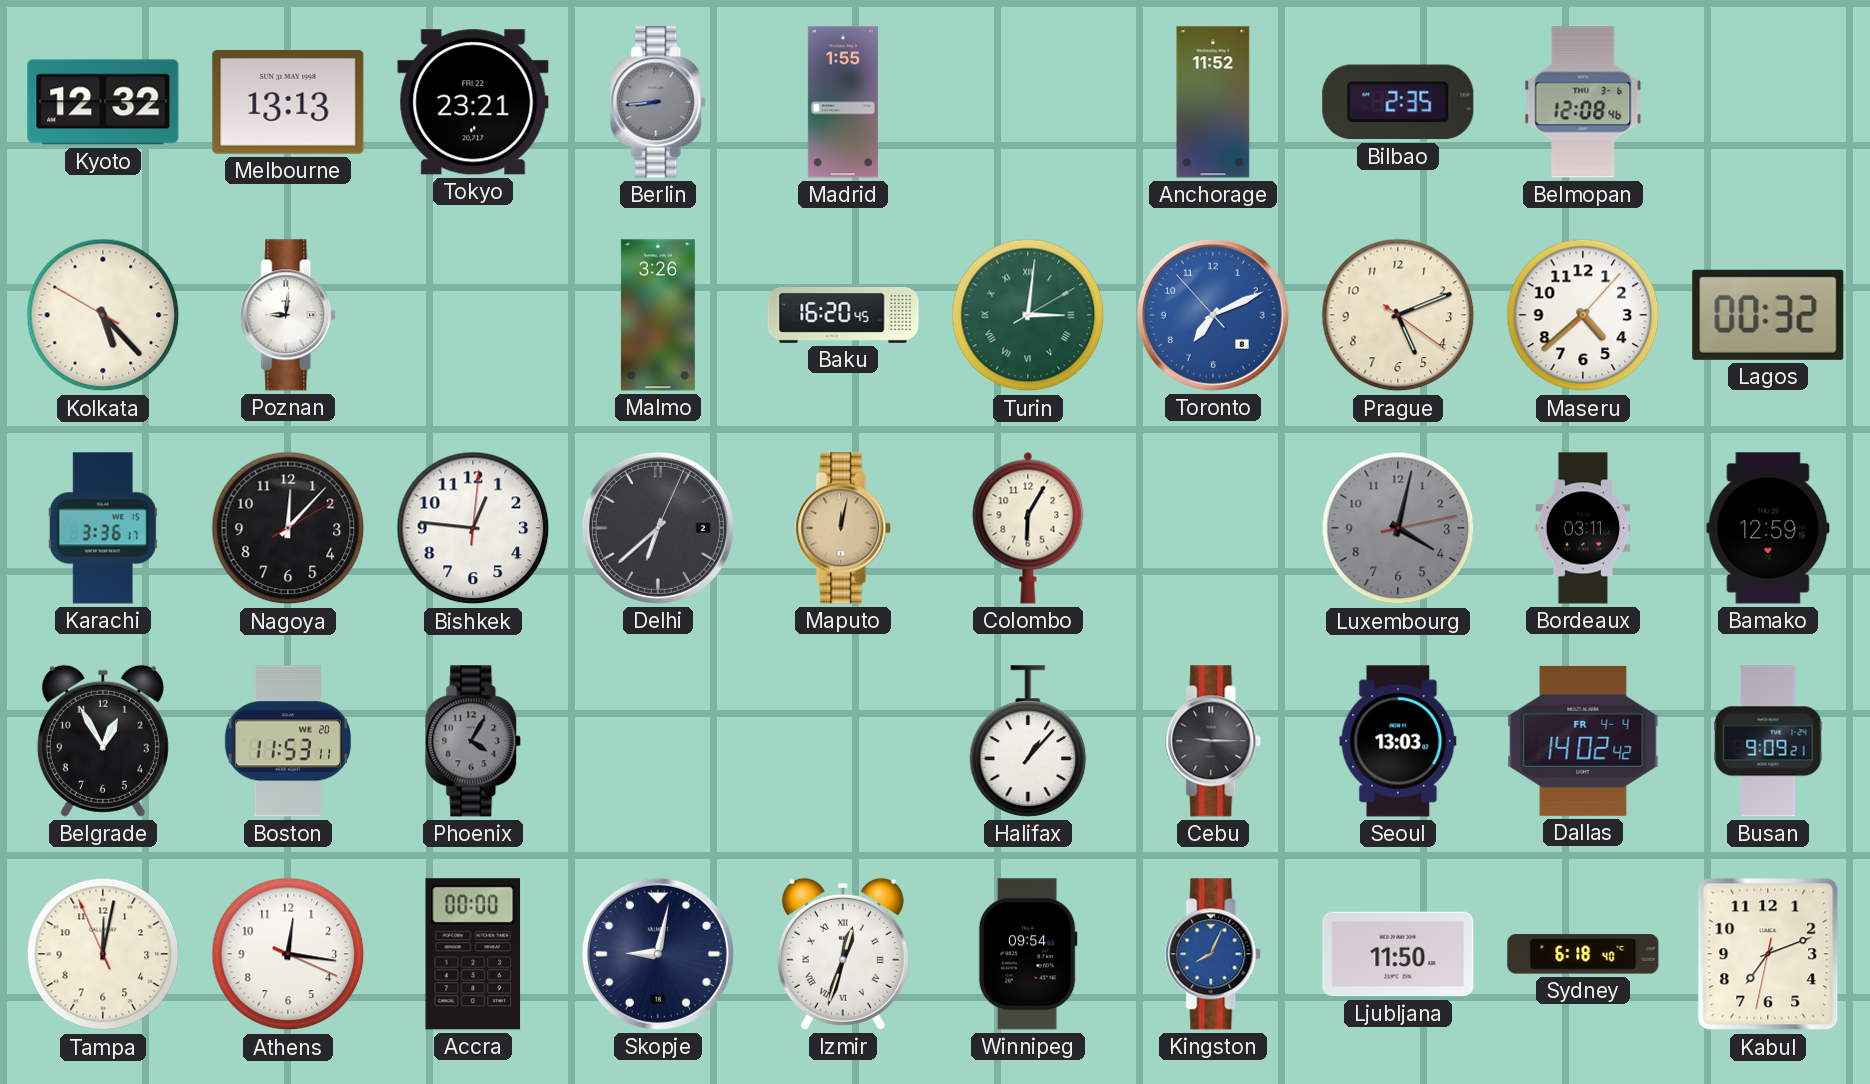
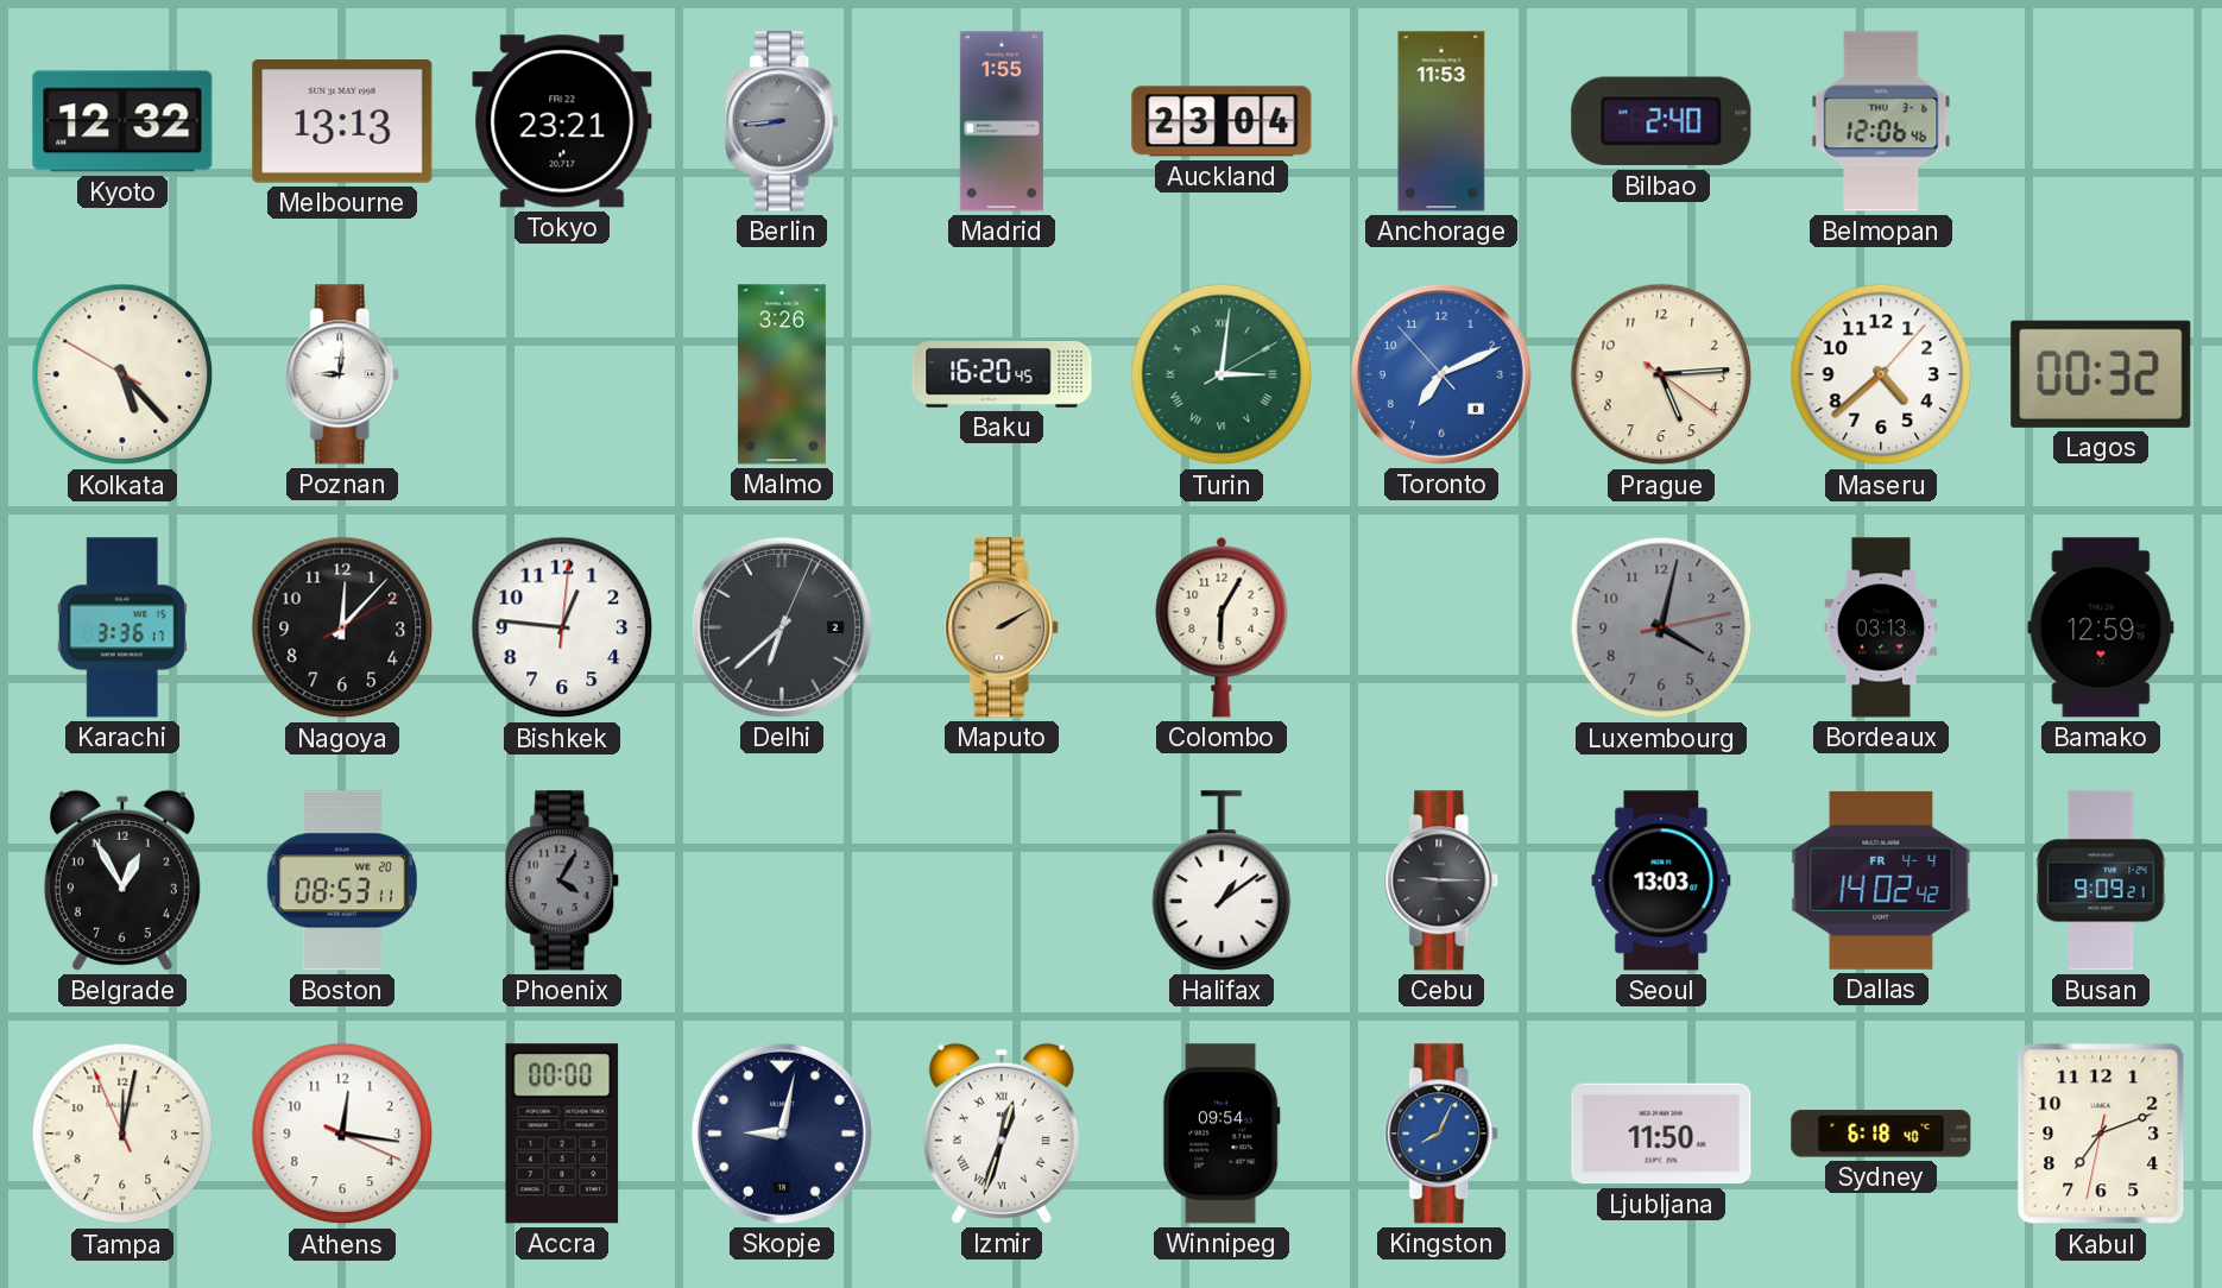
Auckland: none -> 23:04 (1222, 121)
Anchorage: 11:52 -> 11:53 (1441, 121)
Bilbao: 2:35 -> 2:40 (1661, 121)
Belmopan: 12:08 -> 12:06 (1881, 121)
Prague: 5:11 -> 5:14 (1661, 374)
Maputo: 12:02 -> 2:10 (1003, 627)
Bordeaux: 03:11 -> 03:13 (1881, 627)
Boston: 11:53 -> 08:53 (342, 880)
Halifax: 1:07 -> 1:09 (1222, 880)
